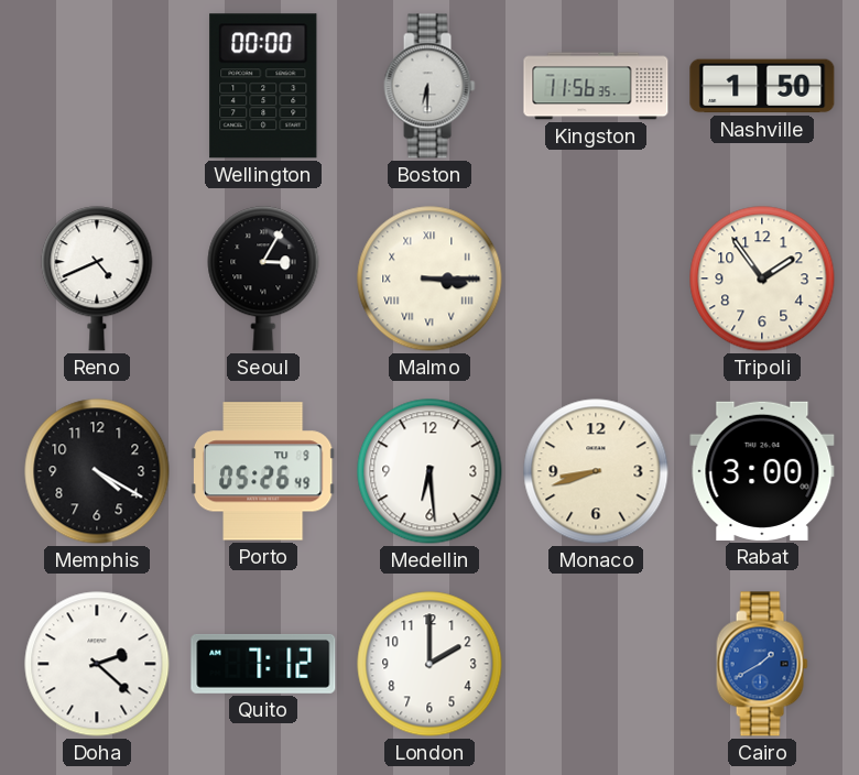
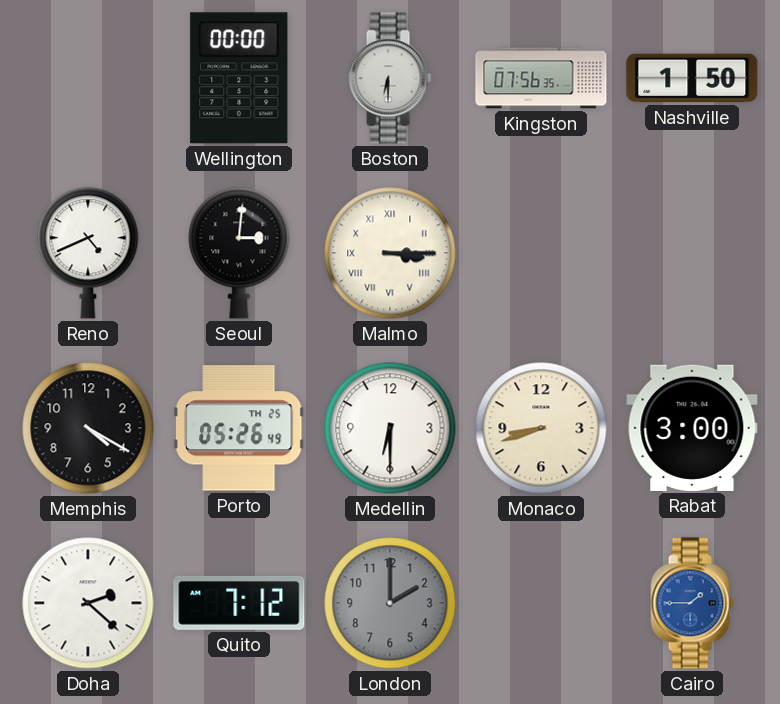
Kingston: 11:56 -> 07:56 (541, 78)
Seoul: 3:05 -> 3:01 (239, 253)
Tripoli: 1:54 -> none (762, 279)
Porto date: TU 9 -> TH 25 (239, 428)
Medellin: 6:29 -> 6:30 (390, 428)
London dial: white -> grey (390, 603)
Cairo: 1:40 -> 1:45 (692, 603)
